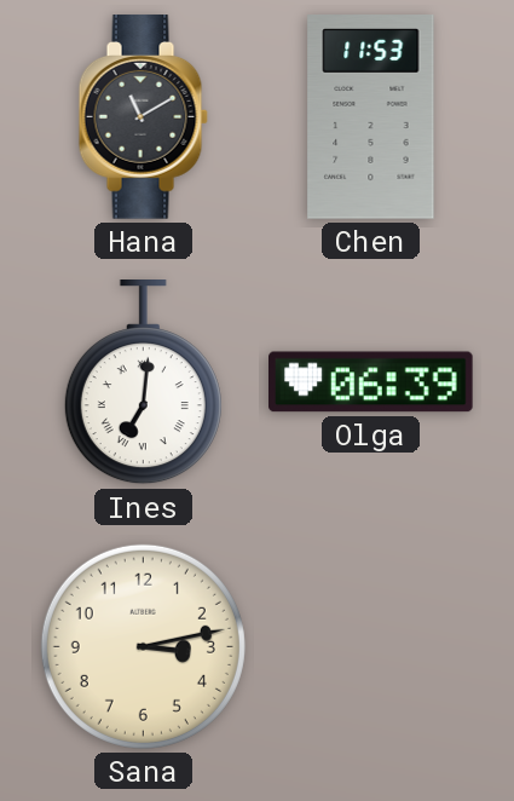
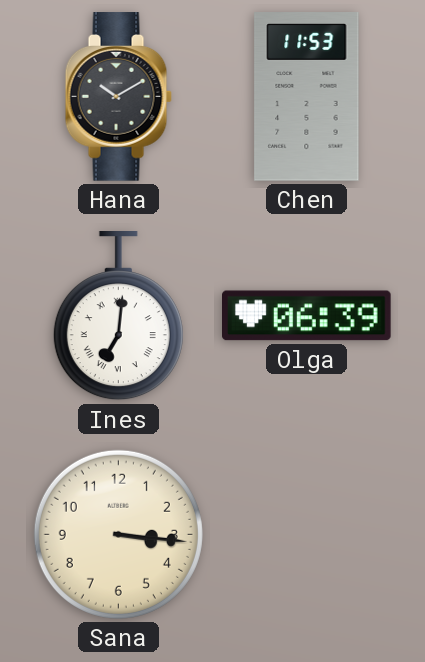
Hana: 11:10 -> 10:10 (118, 97)
Sana: 3:13 -> 3:16 (118, 534)
